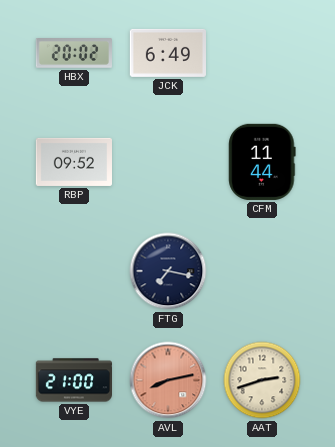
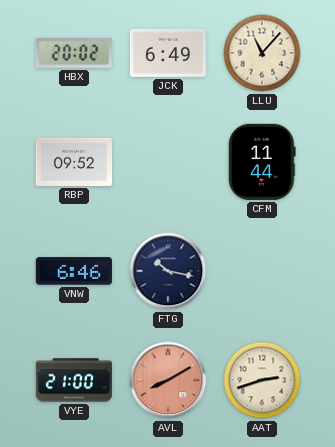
LLU: none -> 11:07 (262, 53)
VNW: none -> 6:46 (74, 271)
FTG: 7:17 -> 10:17 (168, 271)
AVL: 8:13 -> 8:10 (168, 380)
